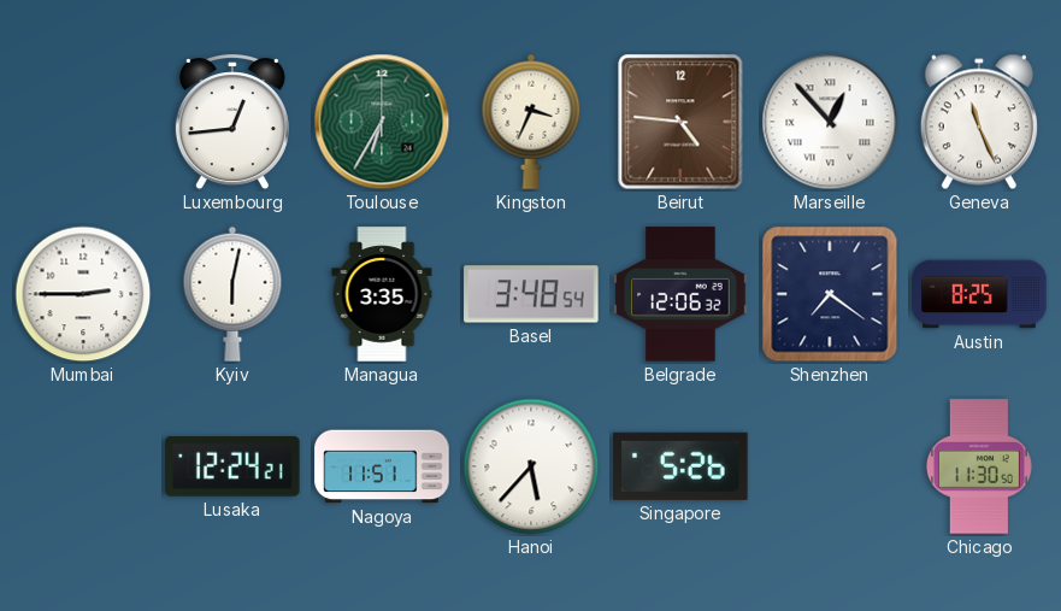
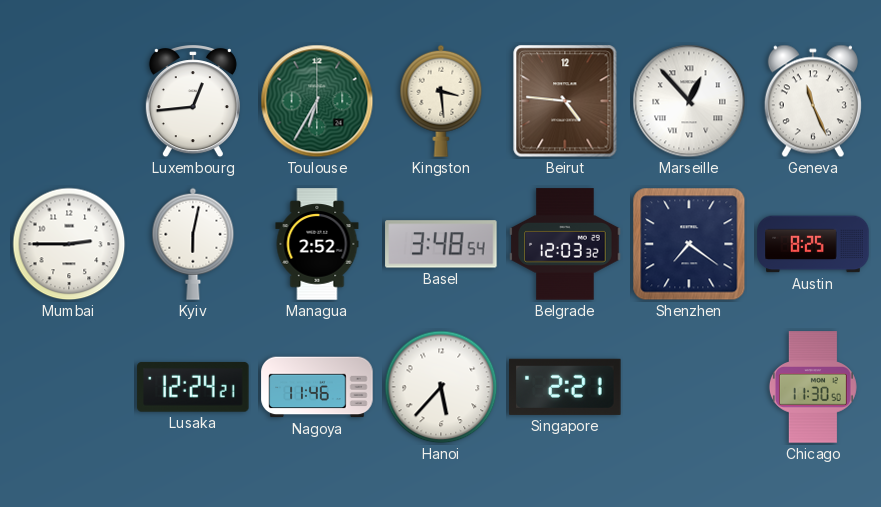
Kingston: 3:34 -> 3:29 (441, 101)
Managua: 3:35 -> 2:52 (317, 244)
Belgrade: 12:06 -> 12:03 (565, 244)
Nagoya: 11:51 -> 11:46 (317, 387)
Singapore: 5:26 -> 2:21 (565, 387)
